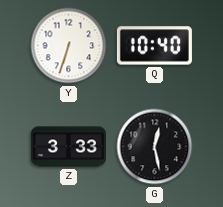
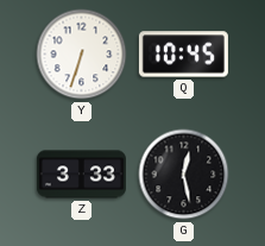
Q: 10:40 -> 10:45 (183, 55)
